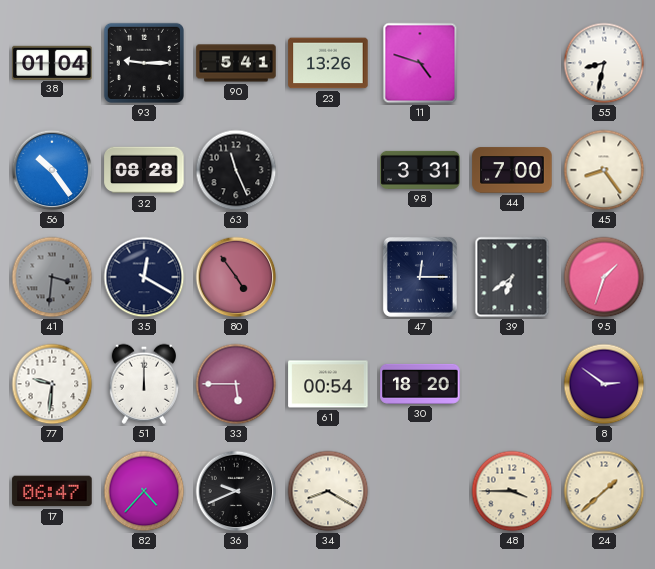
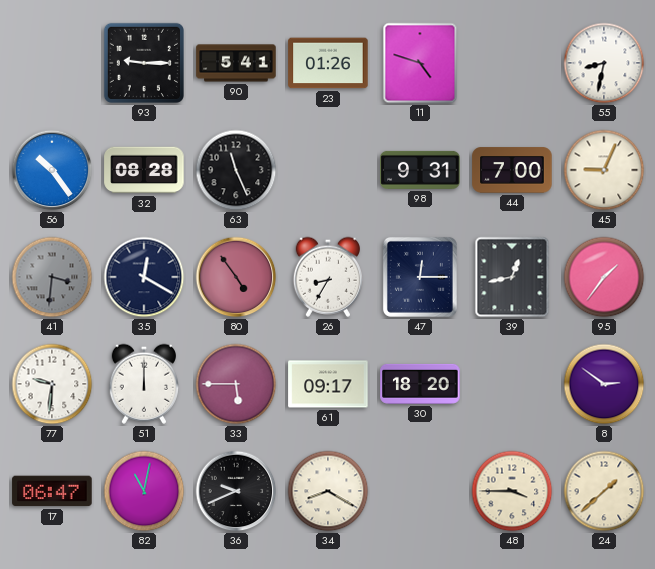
38: 01:04 -> none (52, 62)
23: 13:26 -> 01:26 (328, 63)
98: 3:31 -> 9:31 (420, 170)
45: 8:24 -> 9:04 (604, 170)
26: none -> 8:35 (327, 277)
39: 6:39 -> 12:43 (512, 277)
95: 1:33 -> 1:36 (604, 277)
61: 00:54 -> 09:17 (328, 384)
82: 4:37 -> 11:02 (144, 491)
